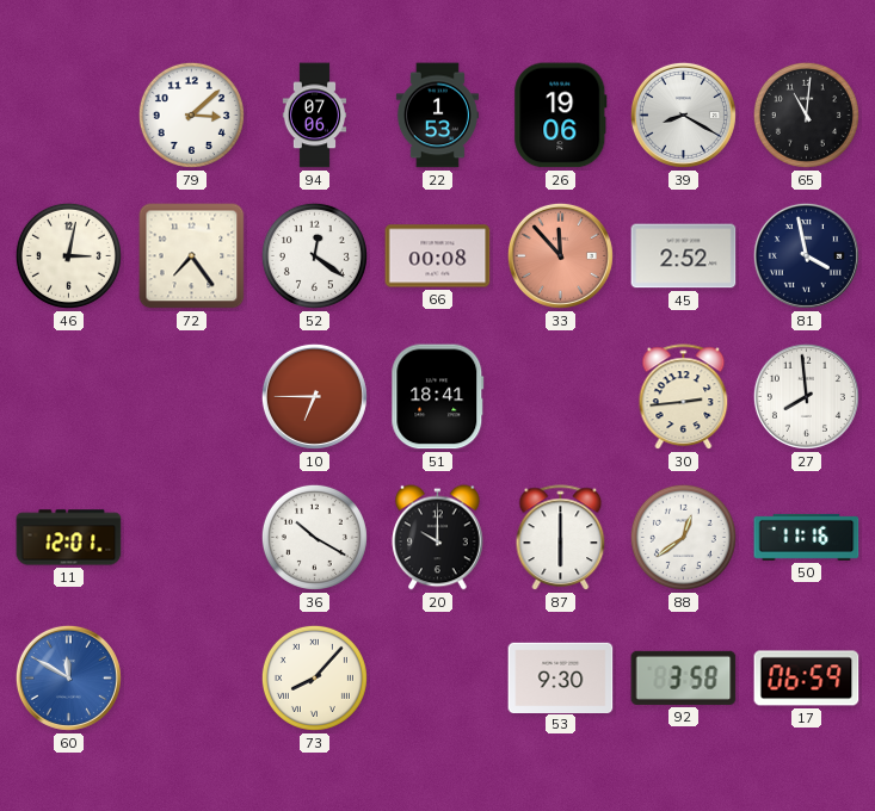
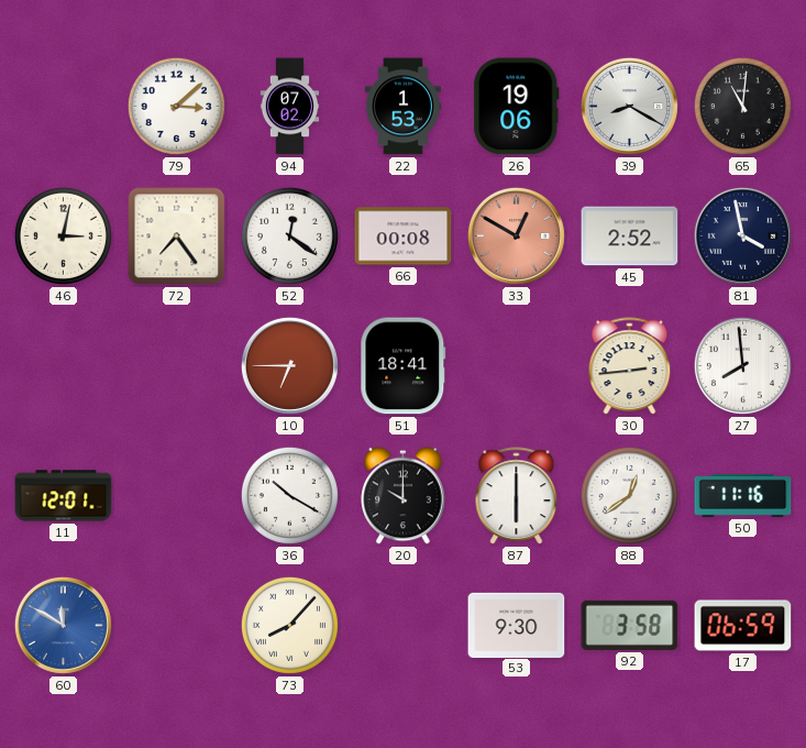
94: 07:06 -> 07:02 (290, 107)
33: 11:53 -> 12:50 (516, 235)
